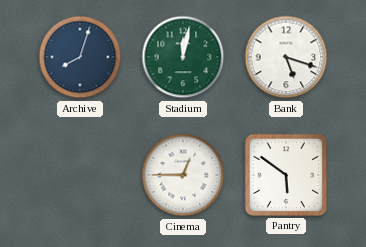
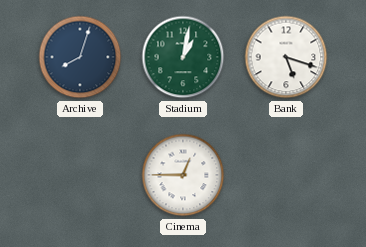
Stadium: 12:02 -> 1:02 (183, 57)
Pantry: 5:51 -> none (286, 175)
